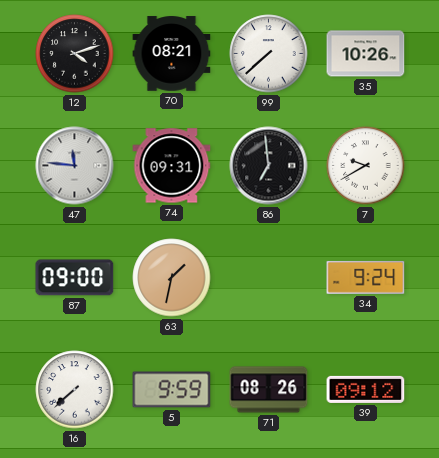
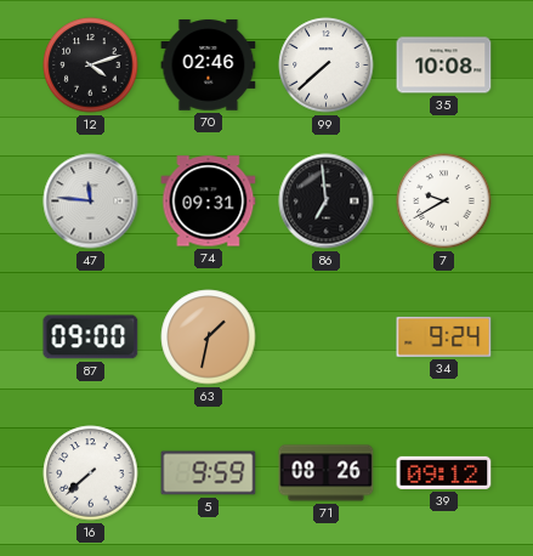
70: 08:21 -> 02:46 (209, 66)
35: 10:26 -> 10:08 (444, 66)
